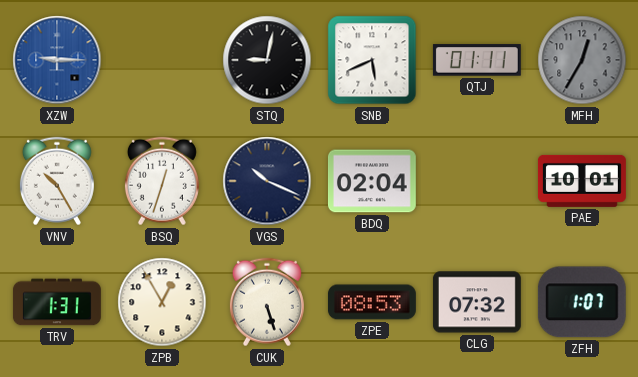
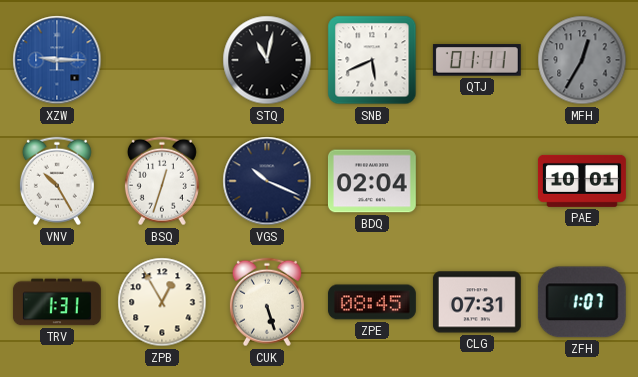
STQ: 9:02 -> 11:02 (267, 60)
ZPE: 08:53 -> 08:45 (372, 302)
CLG: 07:32 -> 07:31 (477, 302)
